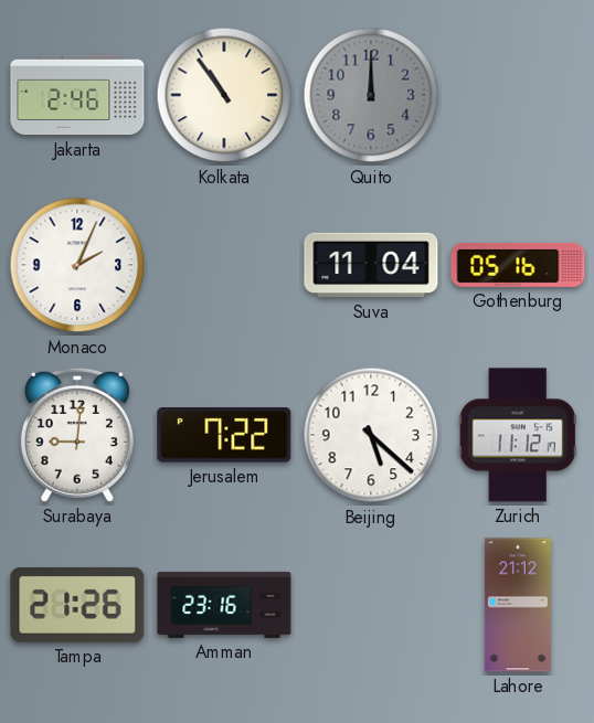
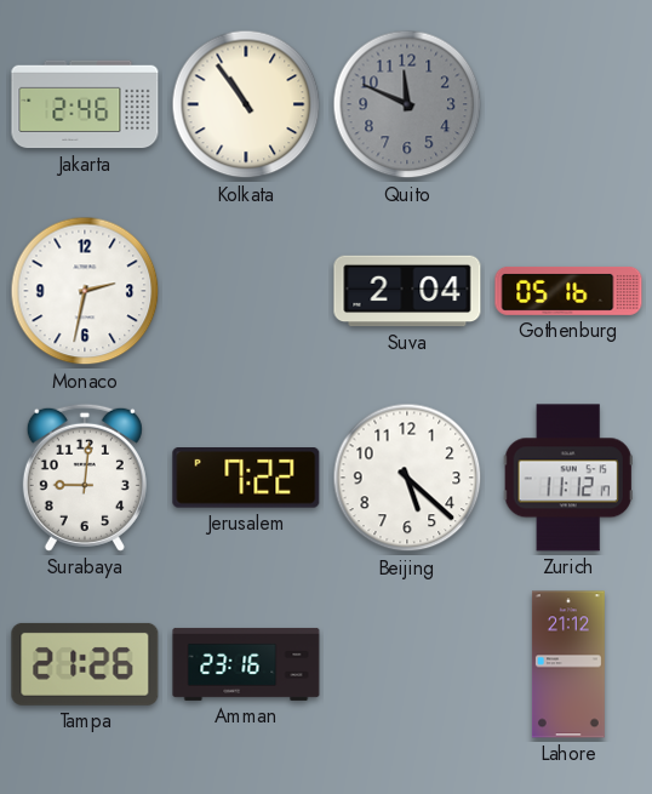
Quito: 12:00 -> 11:49 (407, 104)
Monaco: 2:04 -> 2:32 (85, 291)
Suva: 11:04 -> 2:04 (407, 291)
